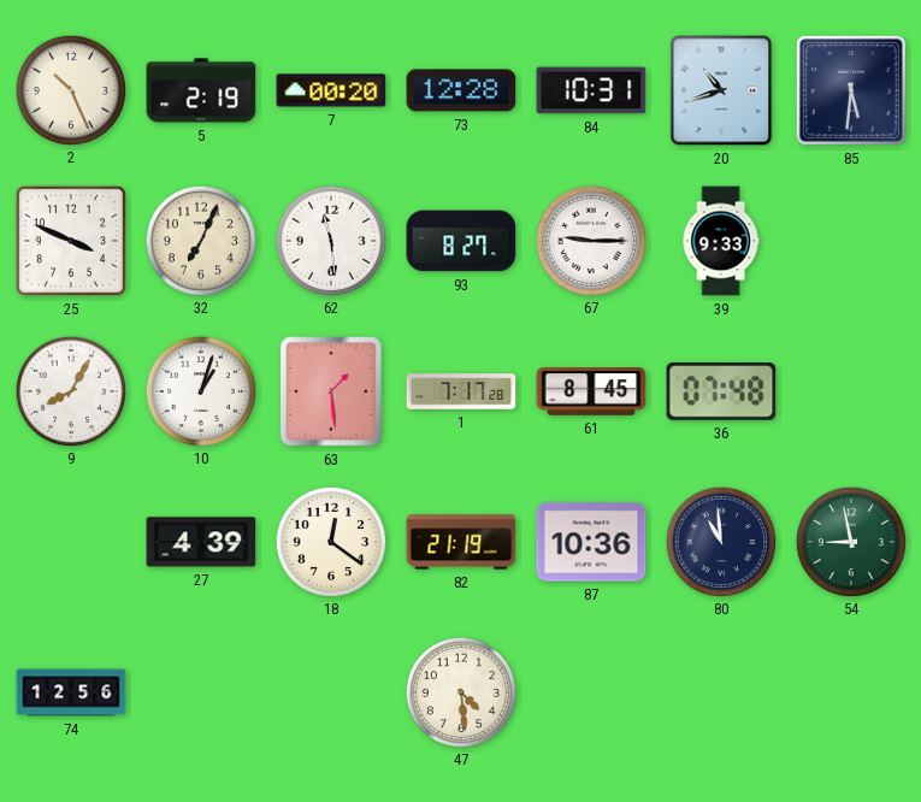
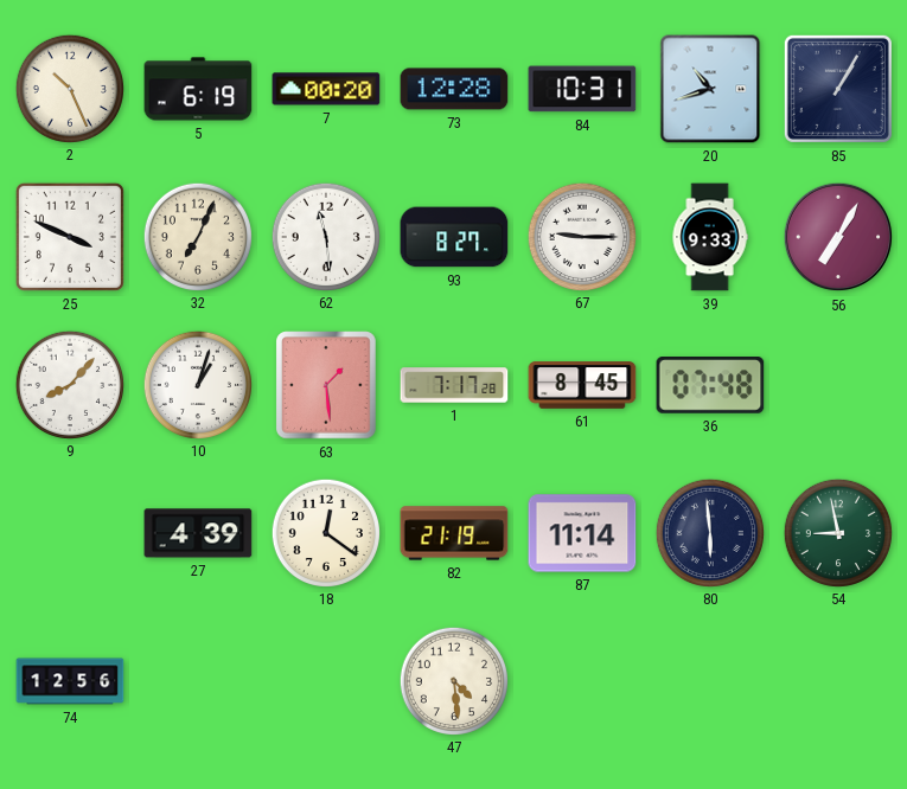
5: 2:19 -> 6:19 (198, 89)
85: 5:31 -> 1:05 (838, 89)
56: none -> 7:05 (838, 237)
9: 8:05 -> 8:07 (69, 384)
87: 10:36 -> 11:14 (582, 533)
80: 10:59 -> 5:59 (709, 532)
